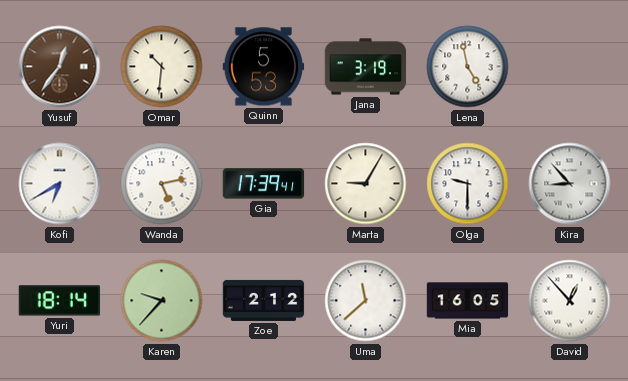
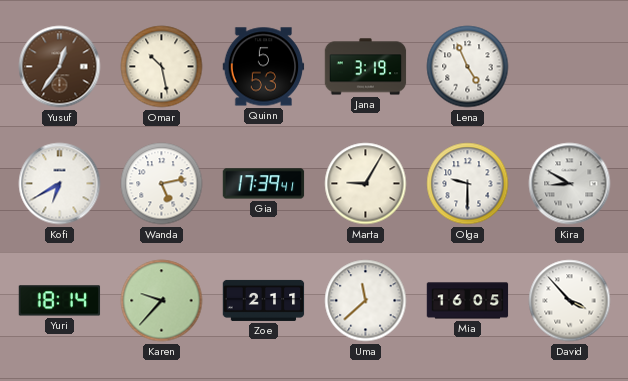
Omar: 10:31 -> 10:28 (162, 67)
Lena: 4:58 -> 4:56 (468, 67)
Kira: 8:53 -> 8:50 (570, 184)
Zoe: 2:12 -> 2:11 (264, 300)
David: 12:53 -> 3:53 (570, 301)
